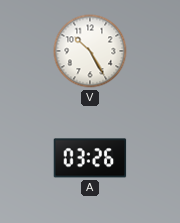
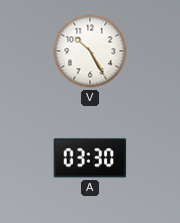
A: 03:26 -> 03:30 (90, 158)
